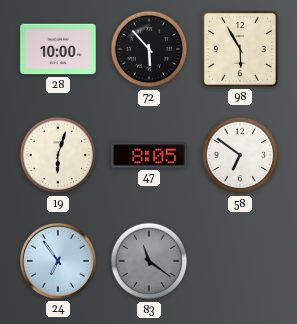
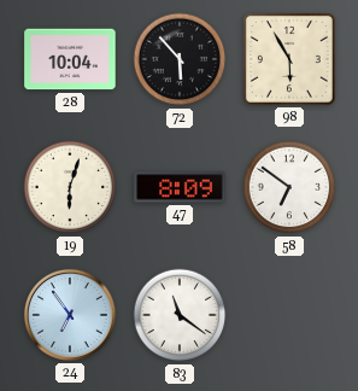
28: 10:00 -> 10:04 (70, 59)
47: 8:05 -> 8:09 (180, 187)
83 dial: grey -> white (180, 315)
